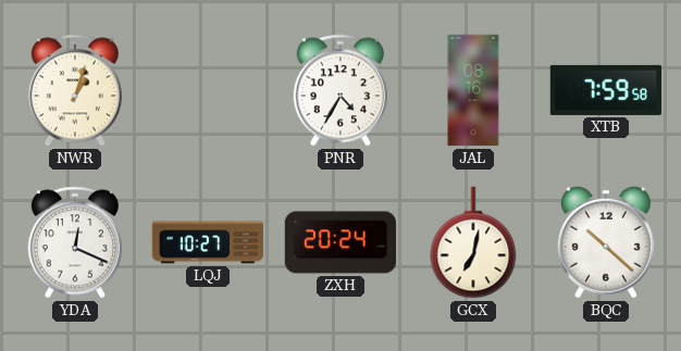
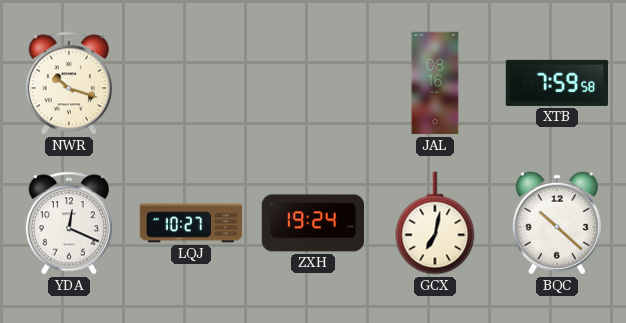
NWR: 1:03 -> 10:18 (69, 83)
PNR: 4:35 -> none (340, 90)
ZXH: 20:24 -> 19:24 (313, 223)
